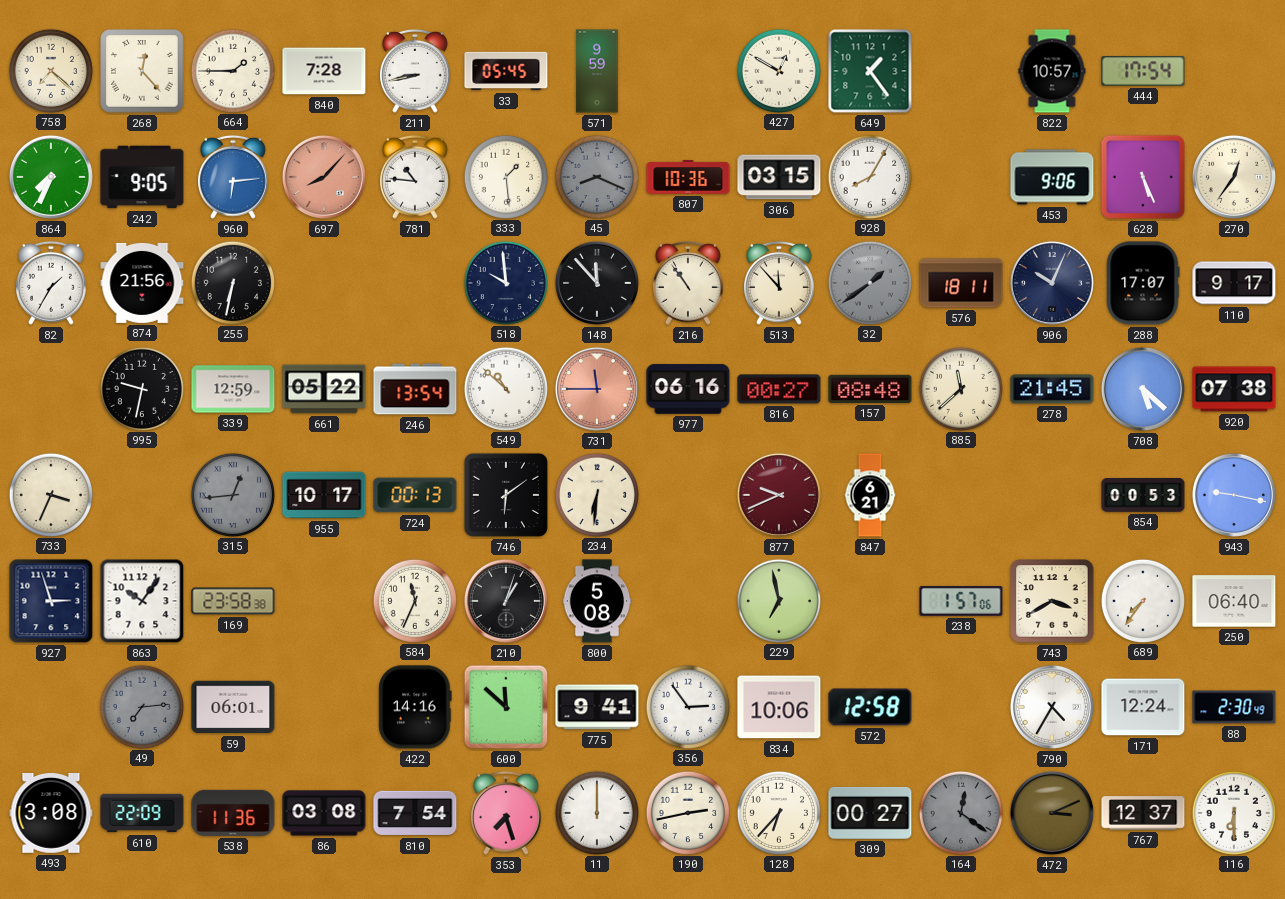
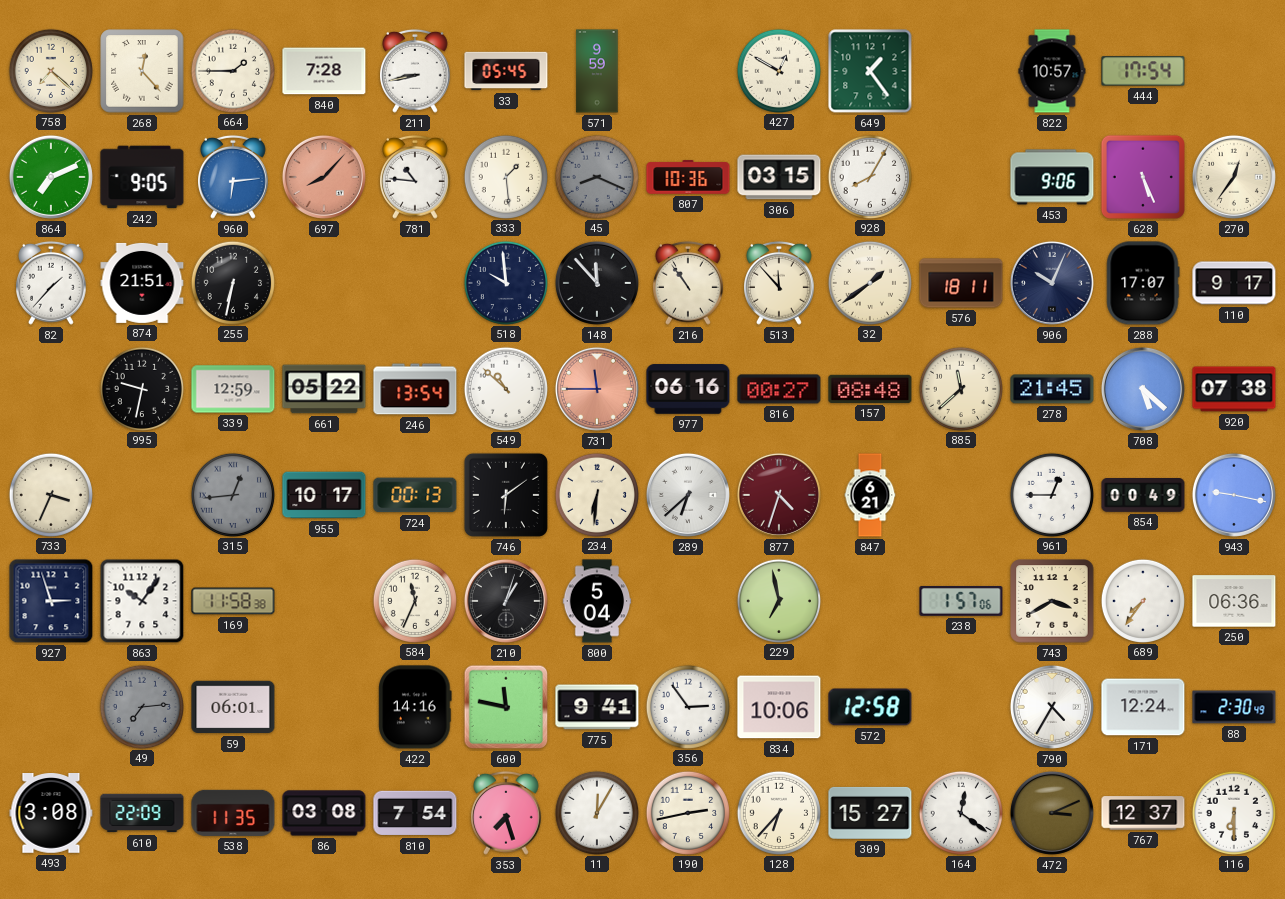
864: 7:34 -> 7:11 (51, 177)
82: 1:35 -> 1:37 (52, 283)
874: 21:56 -> 21:51 (142, 283)
32 dial: grey -> cream (869, 282)
289: none -> 6:38 (688, 495)
877: 9:41 -> 4:33 (779, 495)
961: none -> 12:45 (1051, 494)
854: 00:53 -> 00:49 (1143, 496)
169: 23:58 -> 11:58 (233, 601)
800: 5:08 -> 5:04 (597, 601)
250: 06:40 -> 06:36 (1234, 601)
600: 11:52 -> 11:47 (506, 707)
538: 11:36 -> 11:35 (233, 813)
11: 12:00 -> 12:05 (596, 812)
309: 00:27 -> 15:27 (870, 813)
164 dial: grey -> white (960, 812)
